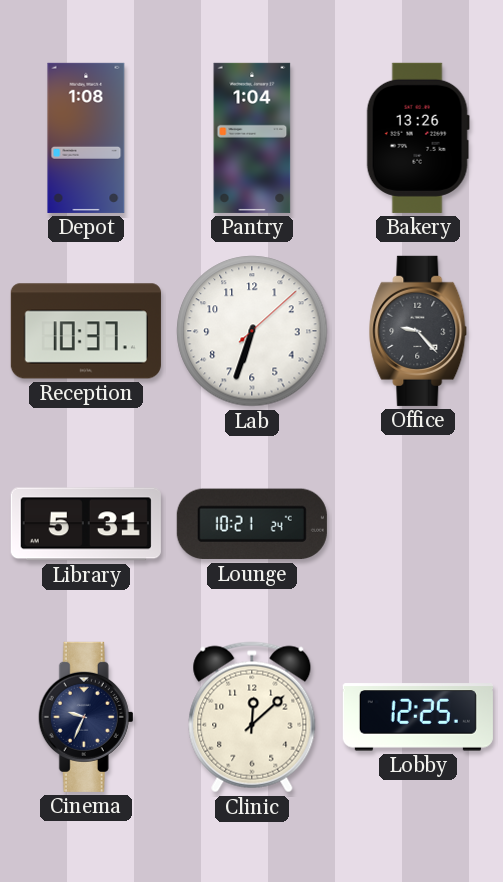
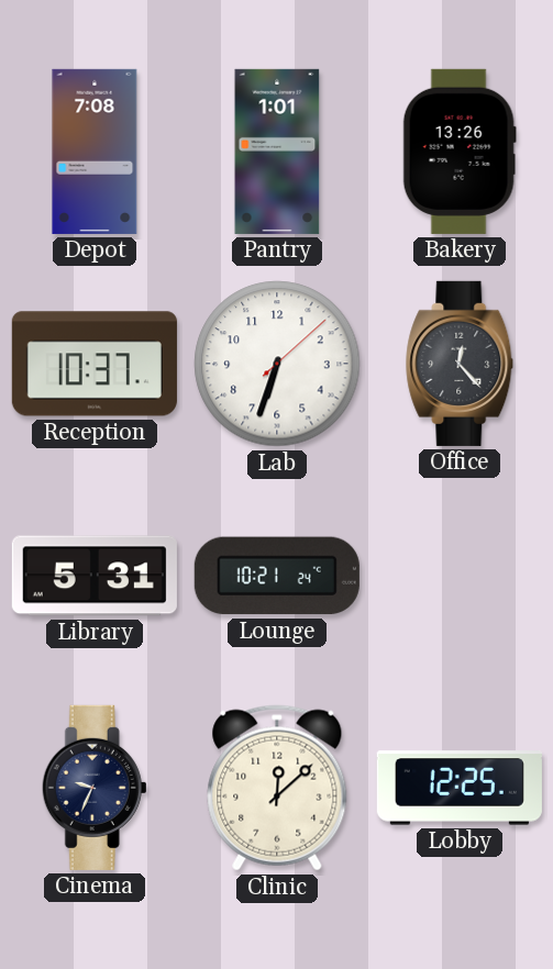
Depot: 1:08 -> 7:08 (95, 152)
Pantry: 1:04 -> 1:01 (277, 152)
Office: 9:23 -> 12:23 (460, 364)
